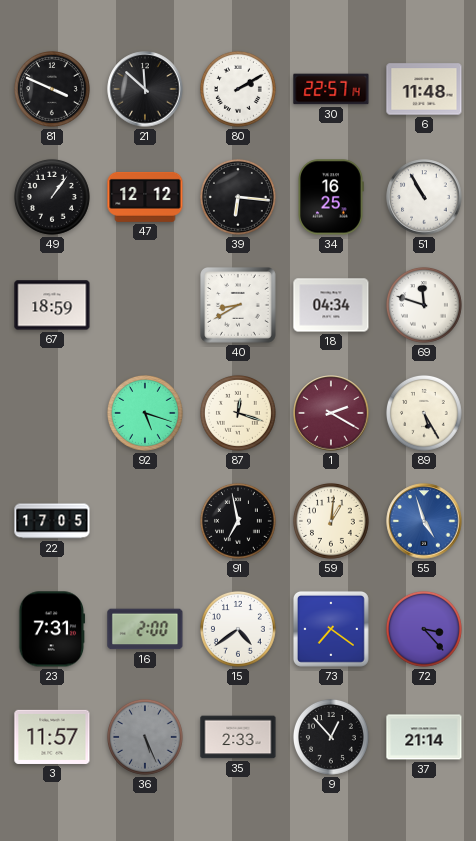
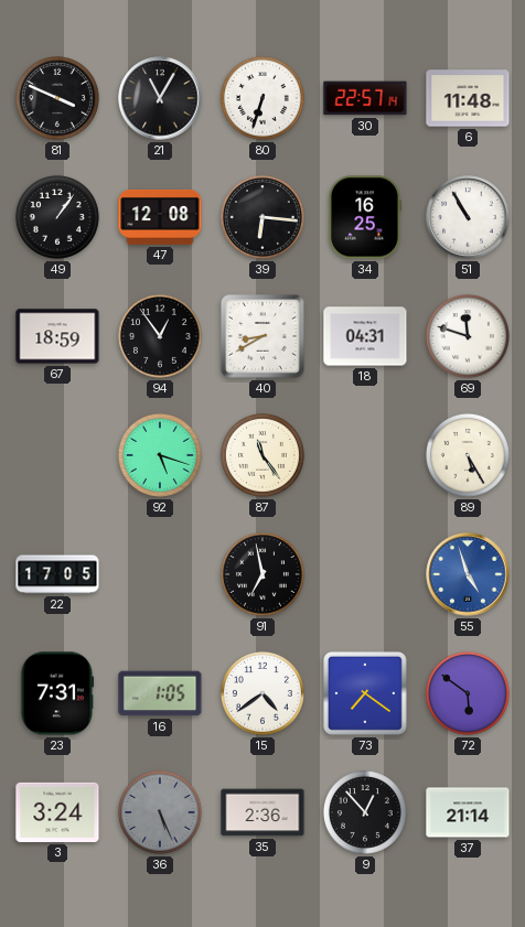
21: 11:52 -> 11:05 (160, 98)
80: 2:10 -> 6:33 (262, 98)
47: 12:12 -> 12:08 (160, 217)
94: none -> 12:54 (160, 336)
18: 04:34 -> 04:31 (365, 336)
87: 12:18 -> 11:24 (262, 455)
1: 2:20 -> none (331, 413)
59: 1:01 -> none (331, 521)
16: 2:00 -> 1:05 (160, 693)
72: 3:23 -> 5:51 (468, 693)
3: 11:57 -> 3:24 (57, 812)
35: 2:33 -> 2:36 (262, 812)
